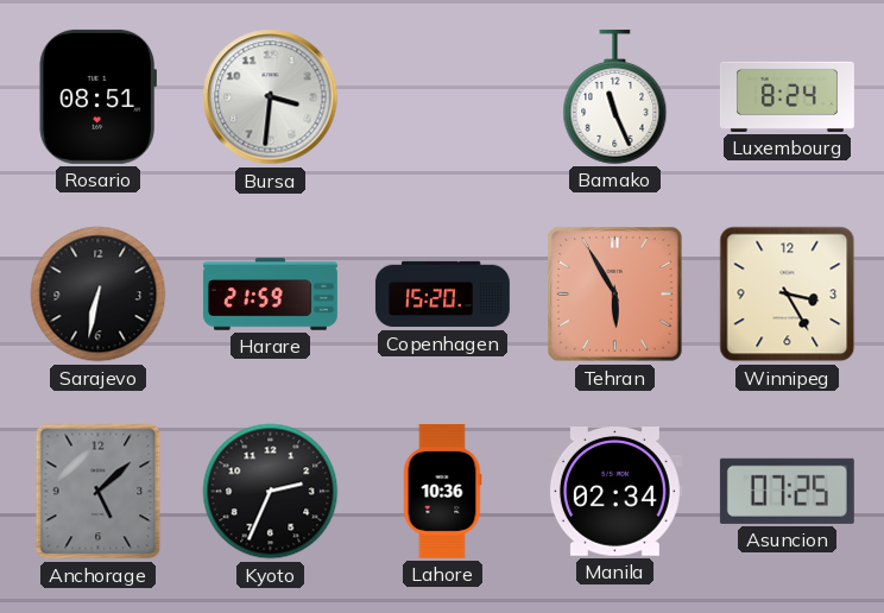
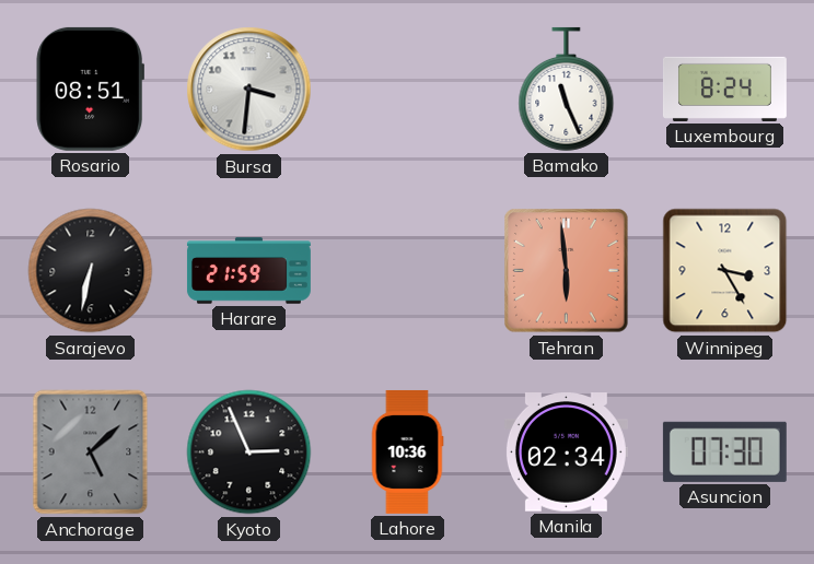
Copenhagen: 15:20 -> none (442, 295)
Tehran: 5:55 -> 5:59 (567, 271)
Kyoto: 2:34 -> 2:56 (249, 453)
Asuncion: 07:25 -> 07:30 (724, 451)
